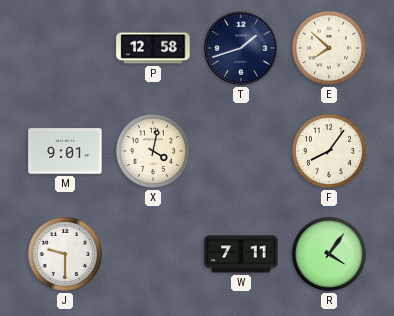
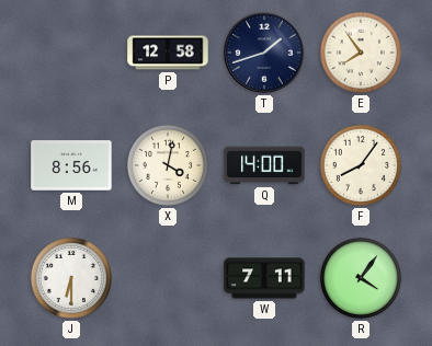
E: 7:52 -> 7:54 (361, 53)
M: 9:01 -> 8:56 (71, 165)
Q: none -> 14:00 (264, 165)
J: 9:30 -> 6:30 (71, 278)
